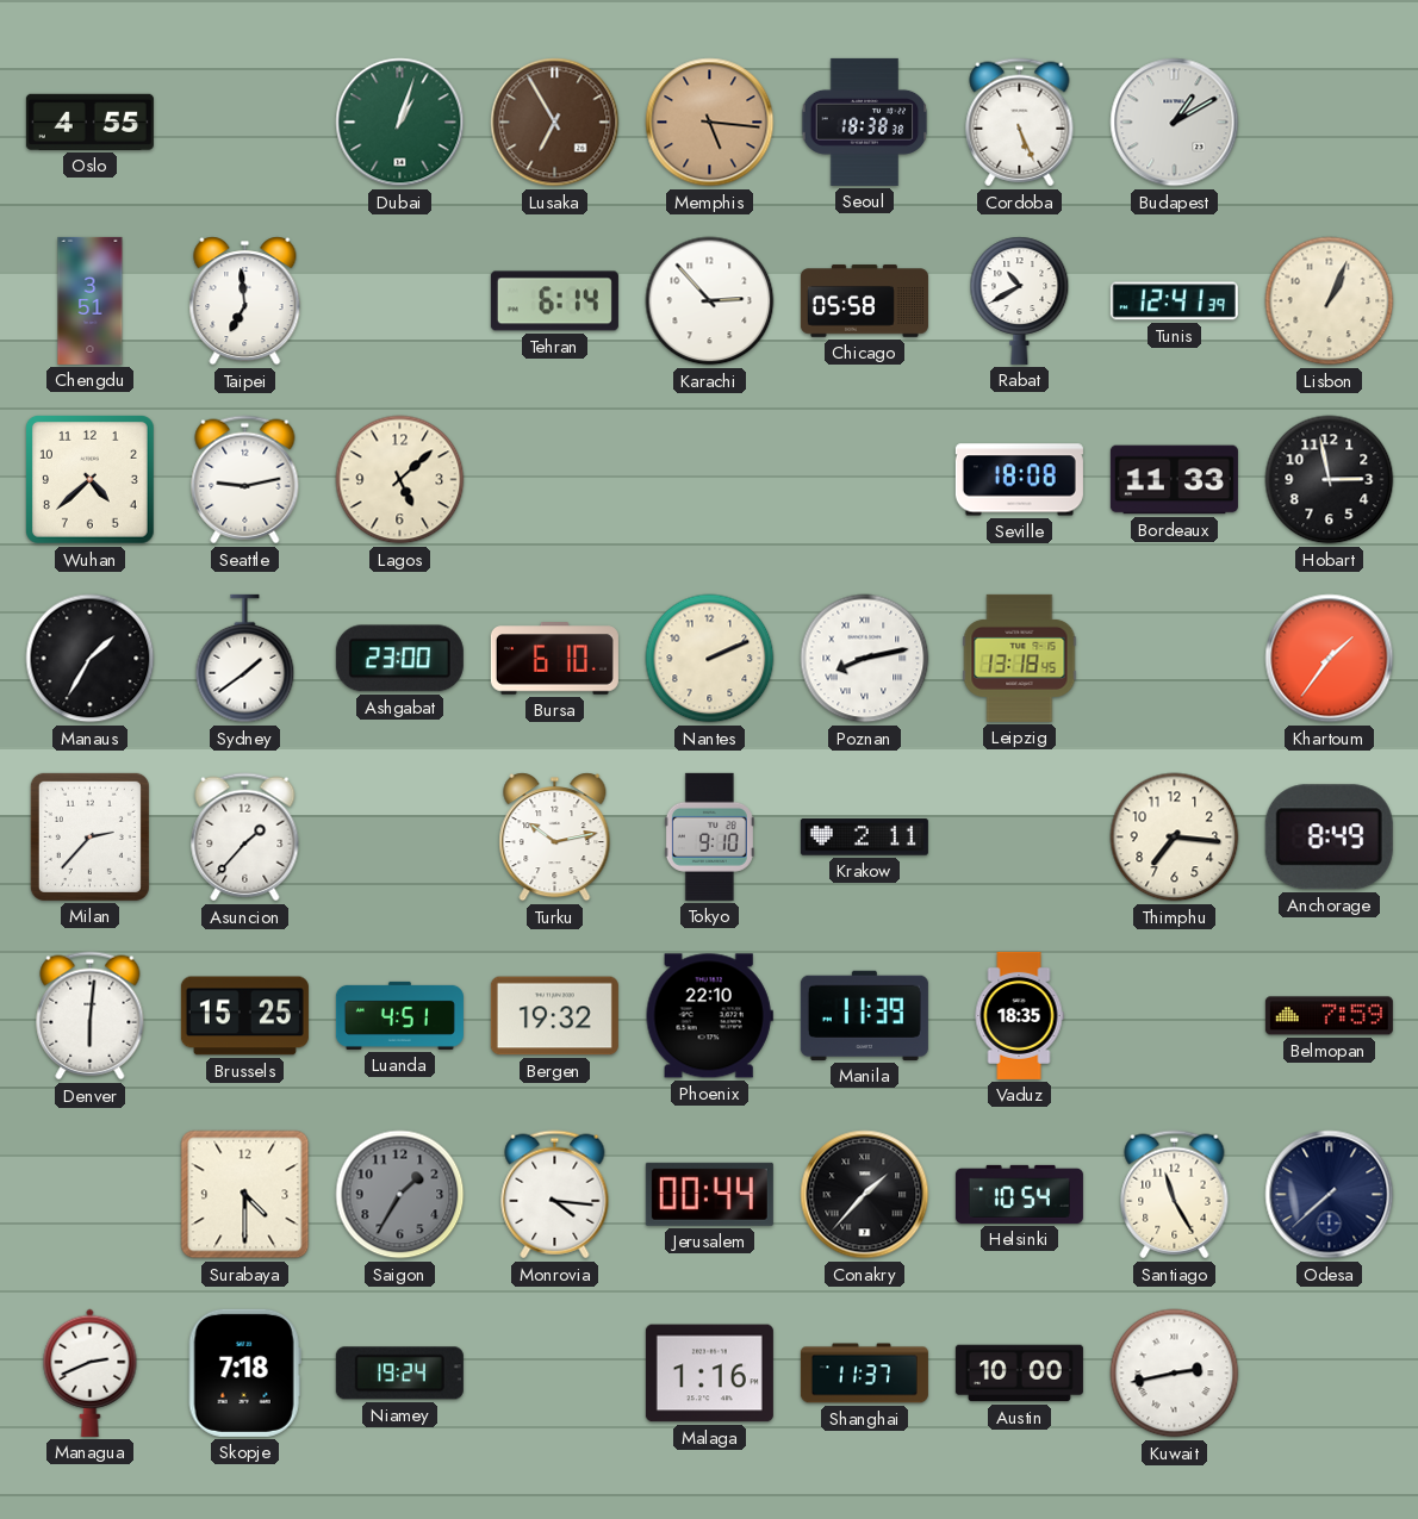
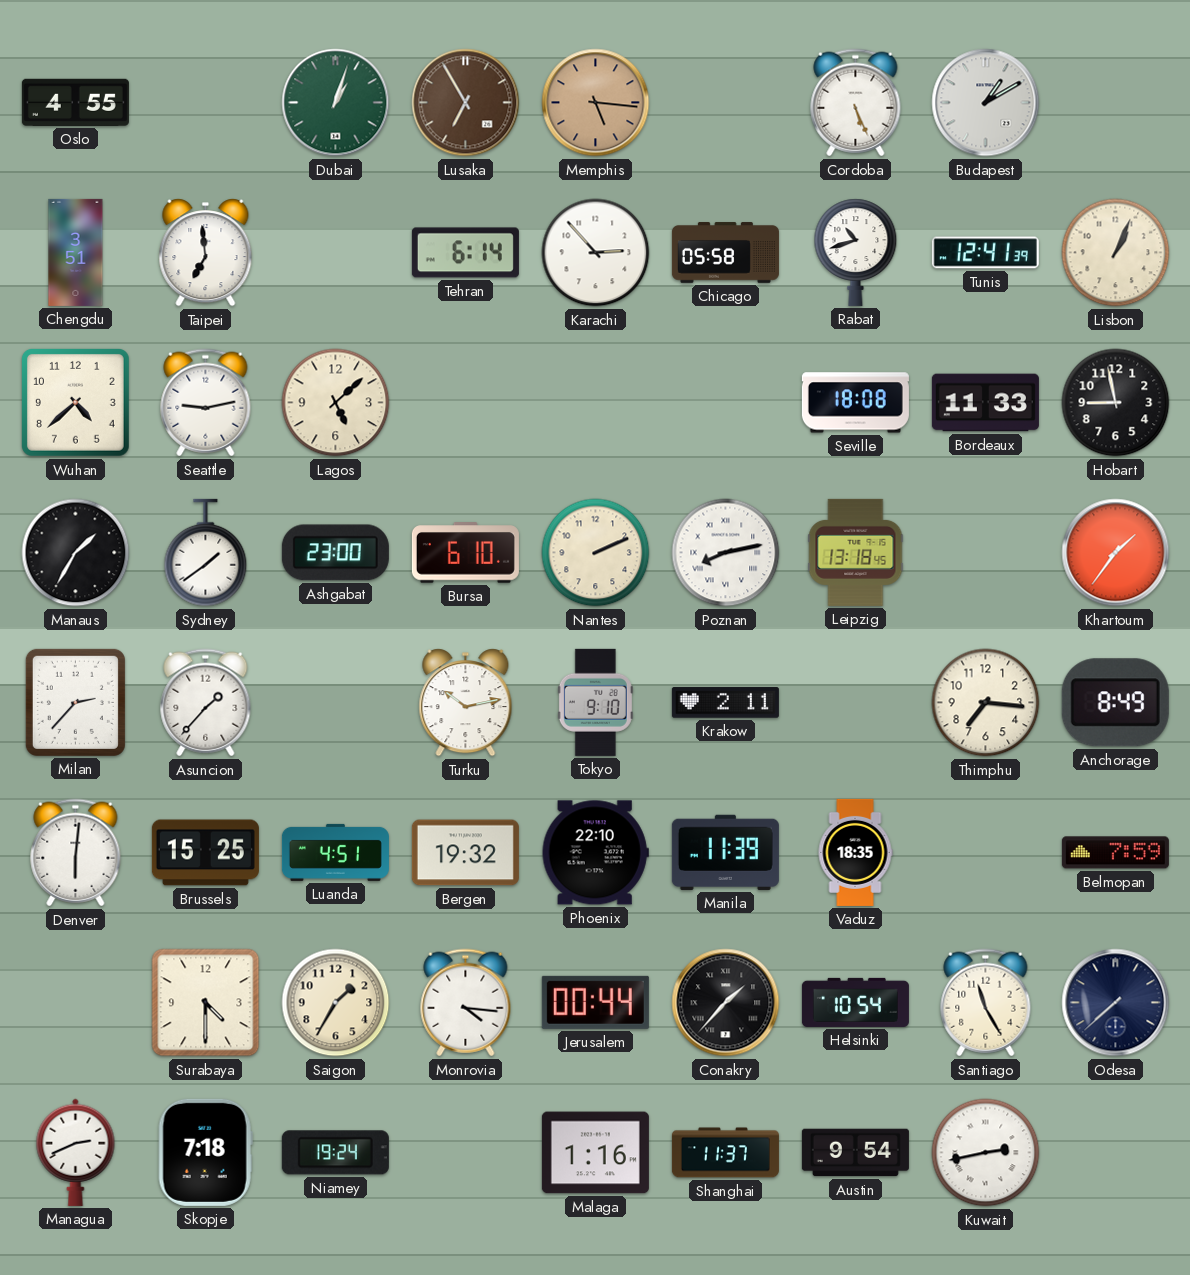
Seoul: 18:38 -> none (865, 122)
Rabat: 10:40 -> 10:42 (856, 252)
Hobart: 2:58 -> 8:58 (1116, 403)
Saigon dial: grey -> cream (336, 1003)
Austin: 10:00 -> 9:54 (855, 1153)
